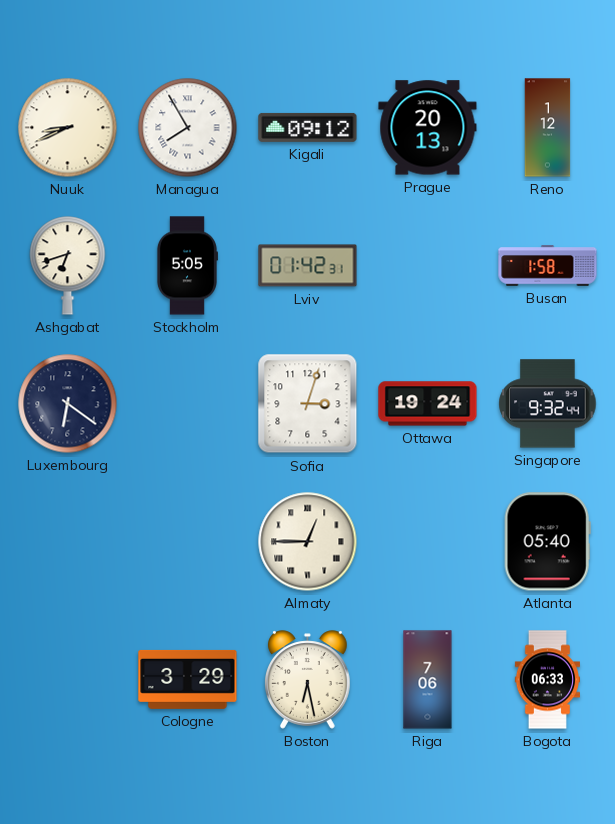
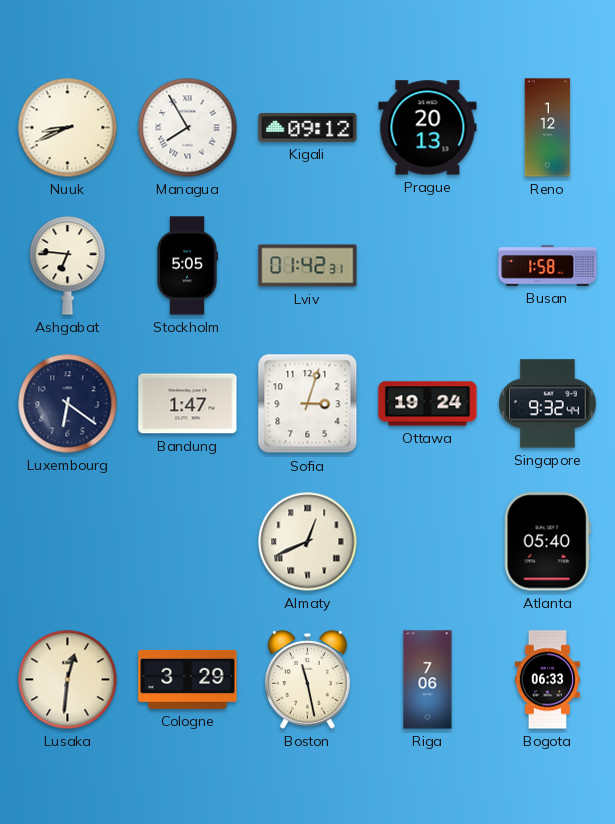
Ashgabat: 6:42 -> 6:46 (68, 266)
Bandung: none -> 1:47 (188, 404)
Almaty: 12:45 -> 12:41 (308, 542)
Lusaka: none -> 12:31 (68, 680)
Boston: 6:28 -> 11:28 (308, 680)
